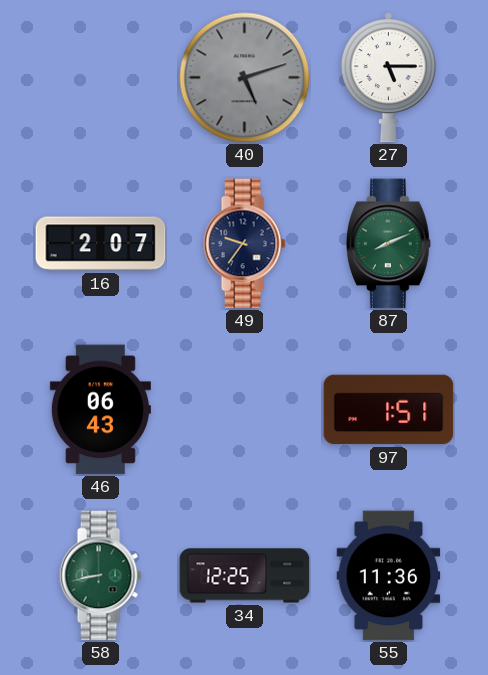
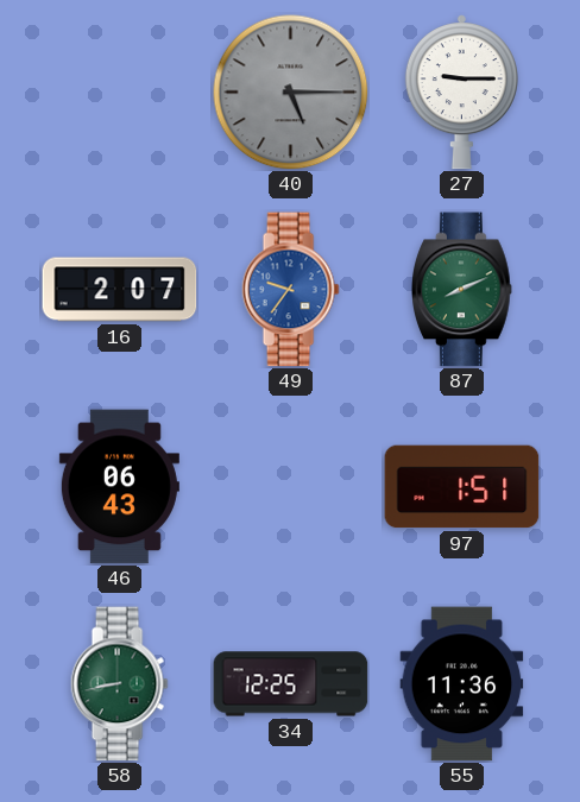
40: 5:12 -> 5:15 (291, 93)
27: 5:15 -> 9:15 (461, 93)
49 dial: navy -> blue (290, 290)
